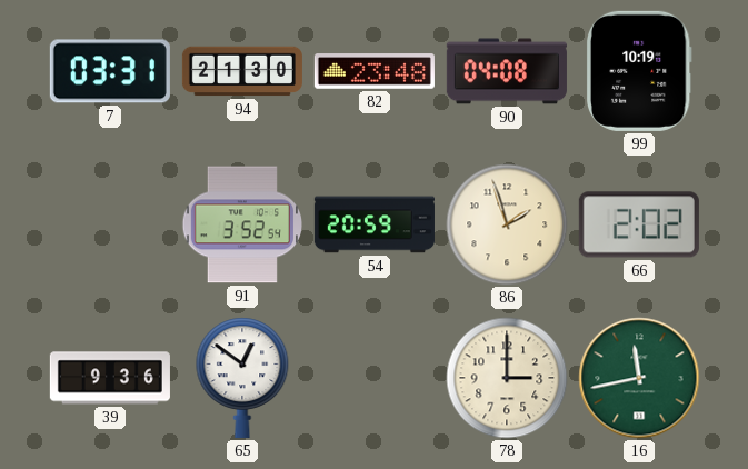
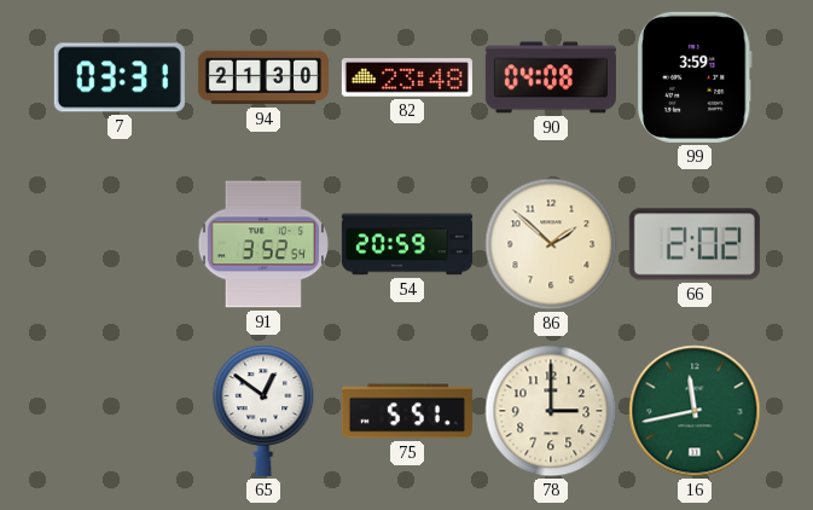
99: 10:19 -> 3:59 (695, 77)
86: 1:57 -> 1:52 (551, 244)
39: 9:36 -> none (110, 378)
75: none -> 5:51 (407, 411)
